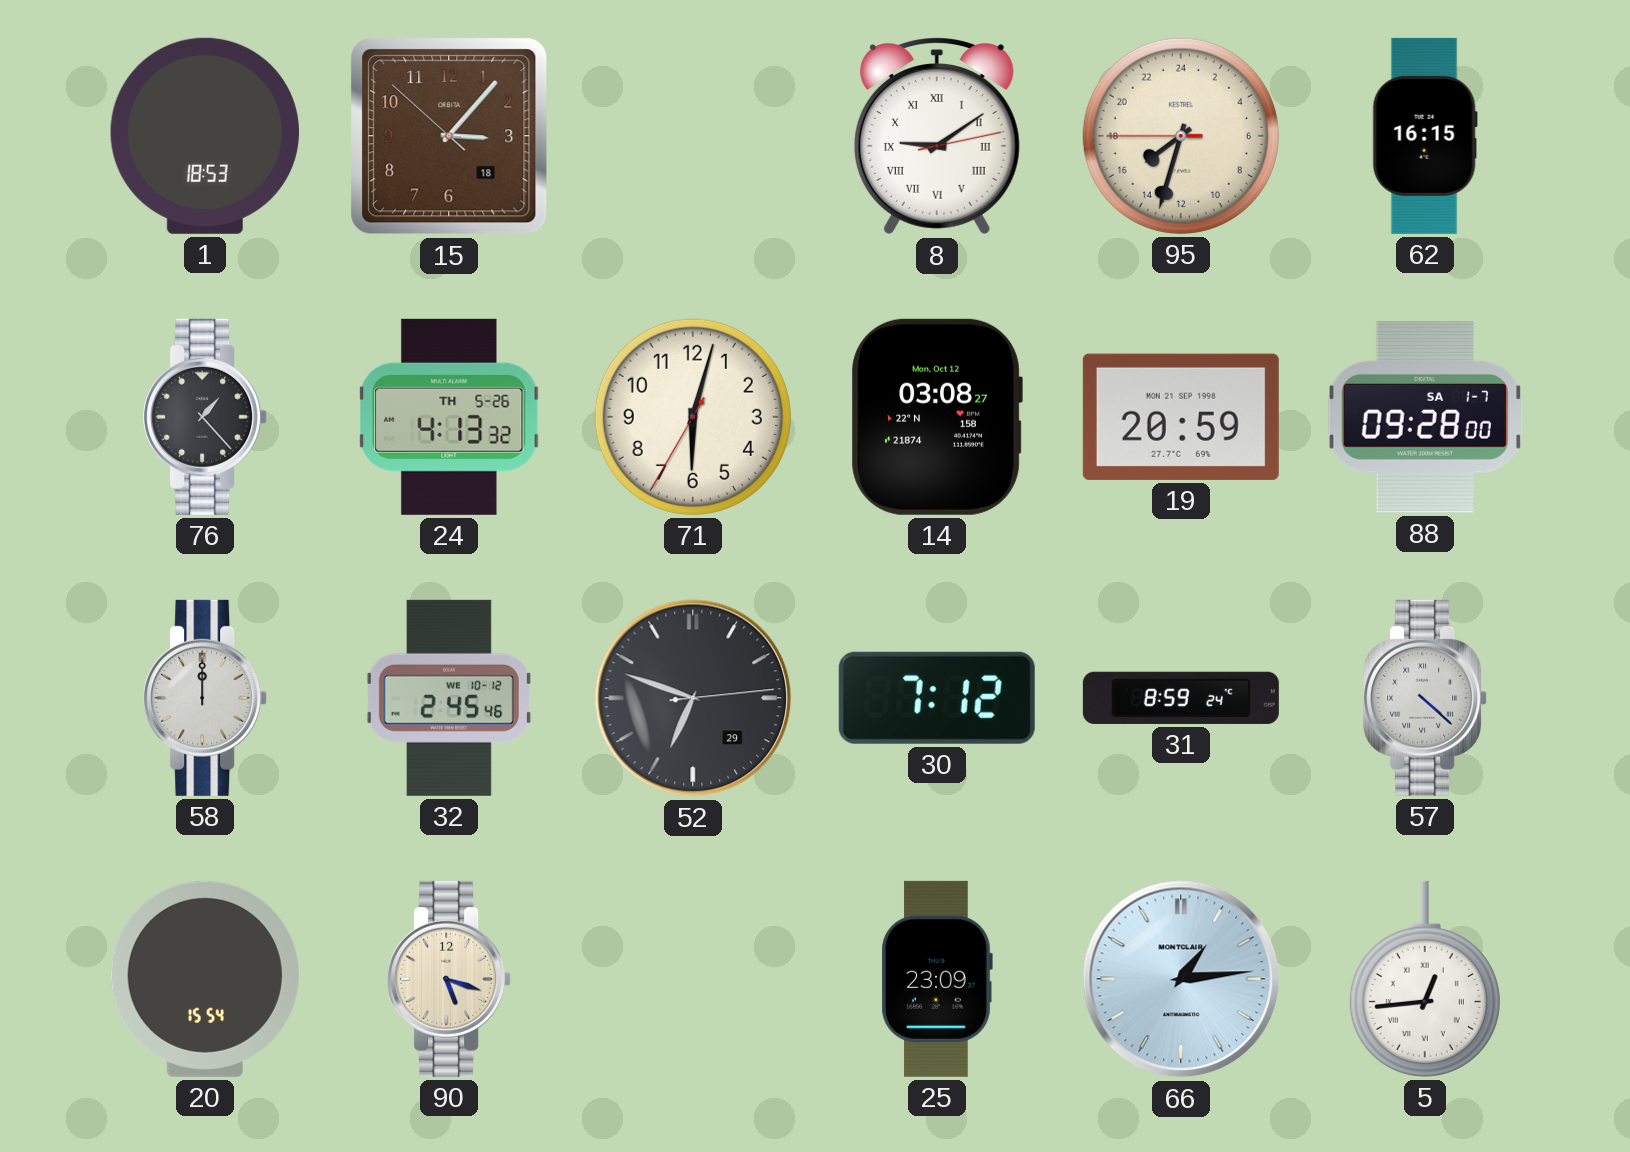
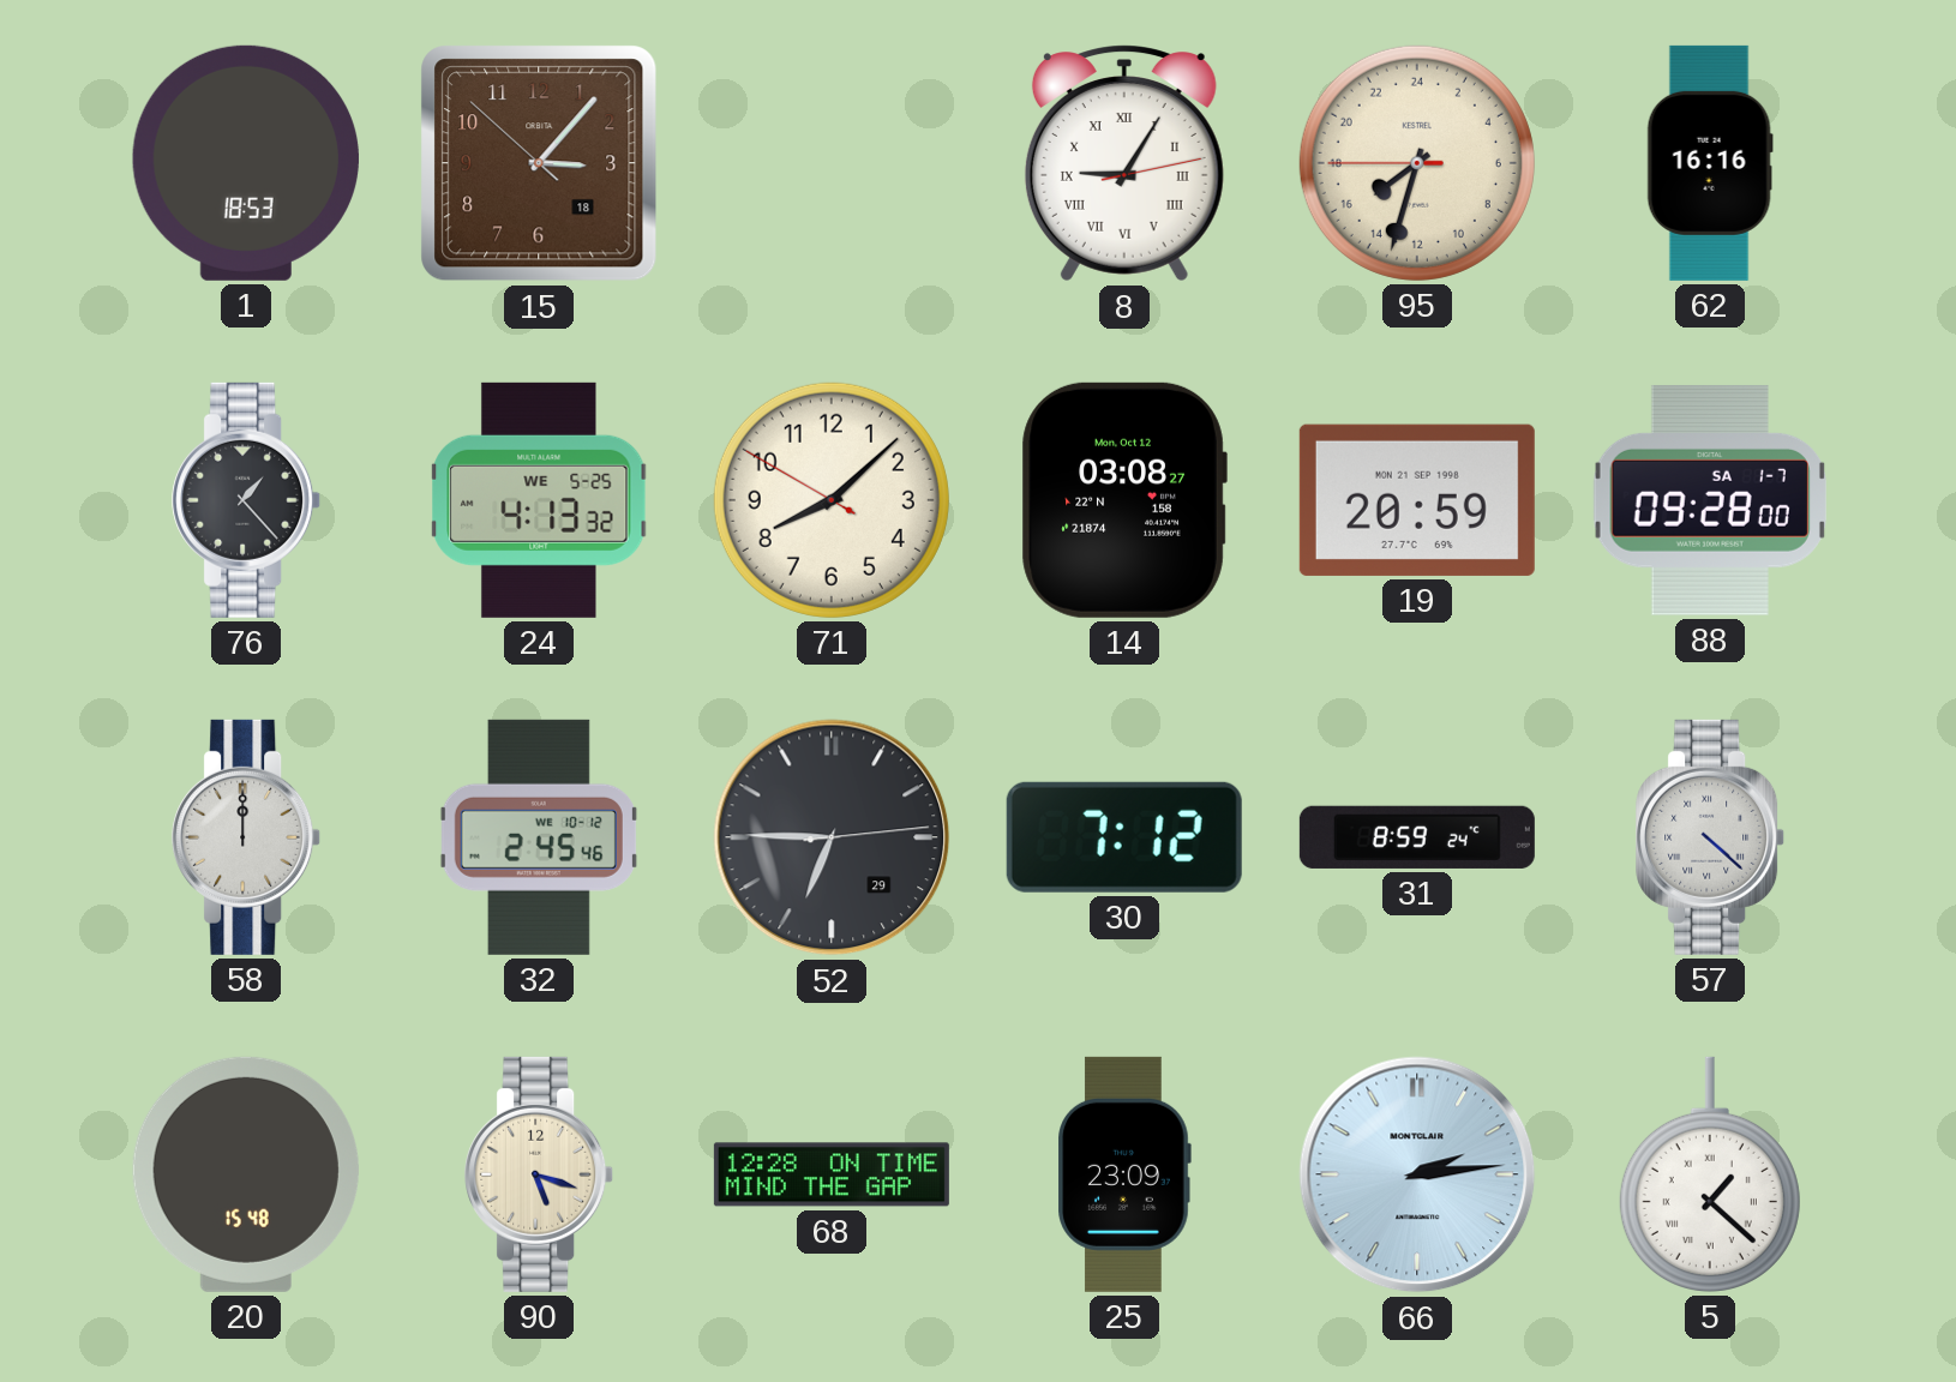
8: 9:09 -> 9:05 (1124, 163)
62: 16:15 -> 16:16 (1710, 163)
24 date: TH 5-26 -> WE 5-25 (539, 500)
71: 6:02 -> 8:07 (832, 500)
52: 6:48 -> 6:45 (832, 837)
20: 15:54 -> 15:48 (246, 1174)
68: none -> 12:28 (832, 1174)
66: 1:14 -> 2:14 (1417, 1174)
5: 12:44 -> 1:22 (1710, 1174)
